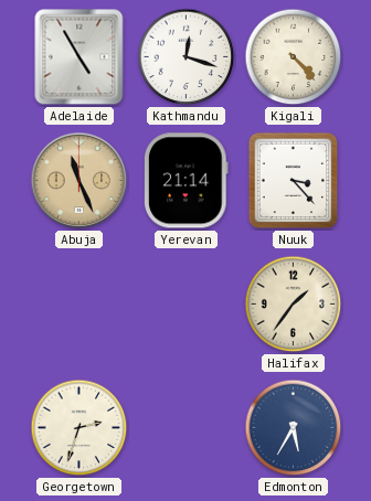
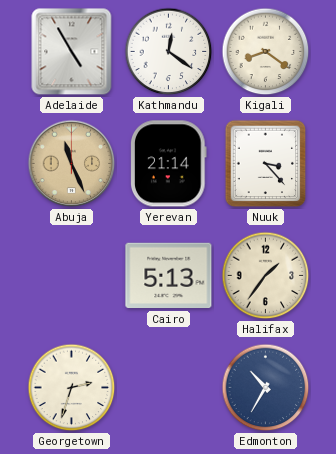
Kathmandu: 12:18 -> 12:21 (169, 52)
Kigali: 4:23 -> 8:21 (266, 52)
Cairo: none -> 5:13 (169, 276)
Edmonton: 5:35 -> 10:35 (266, 388)
